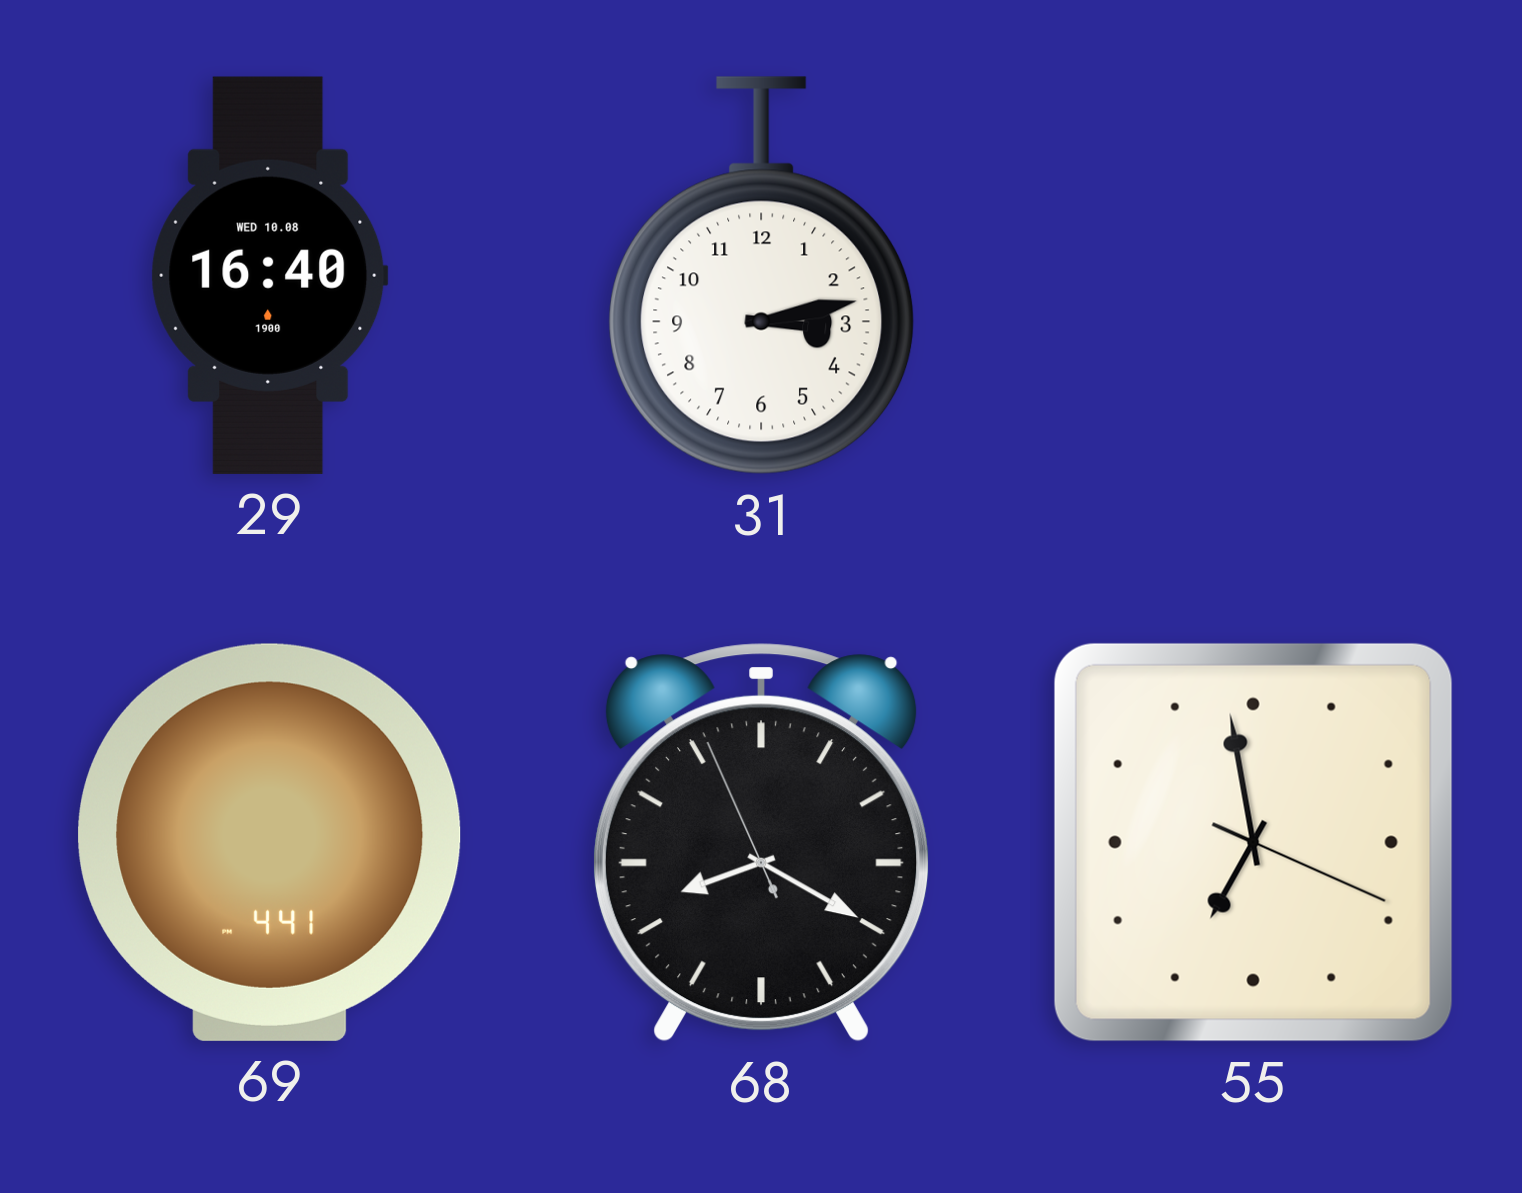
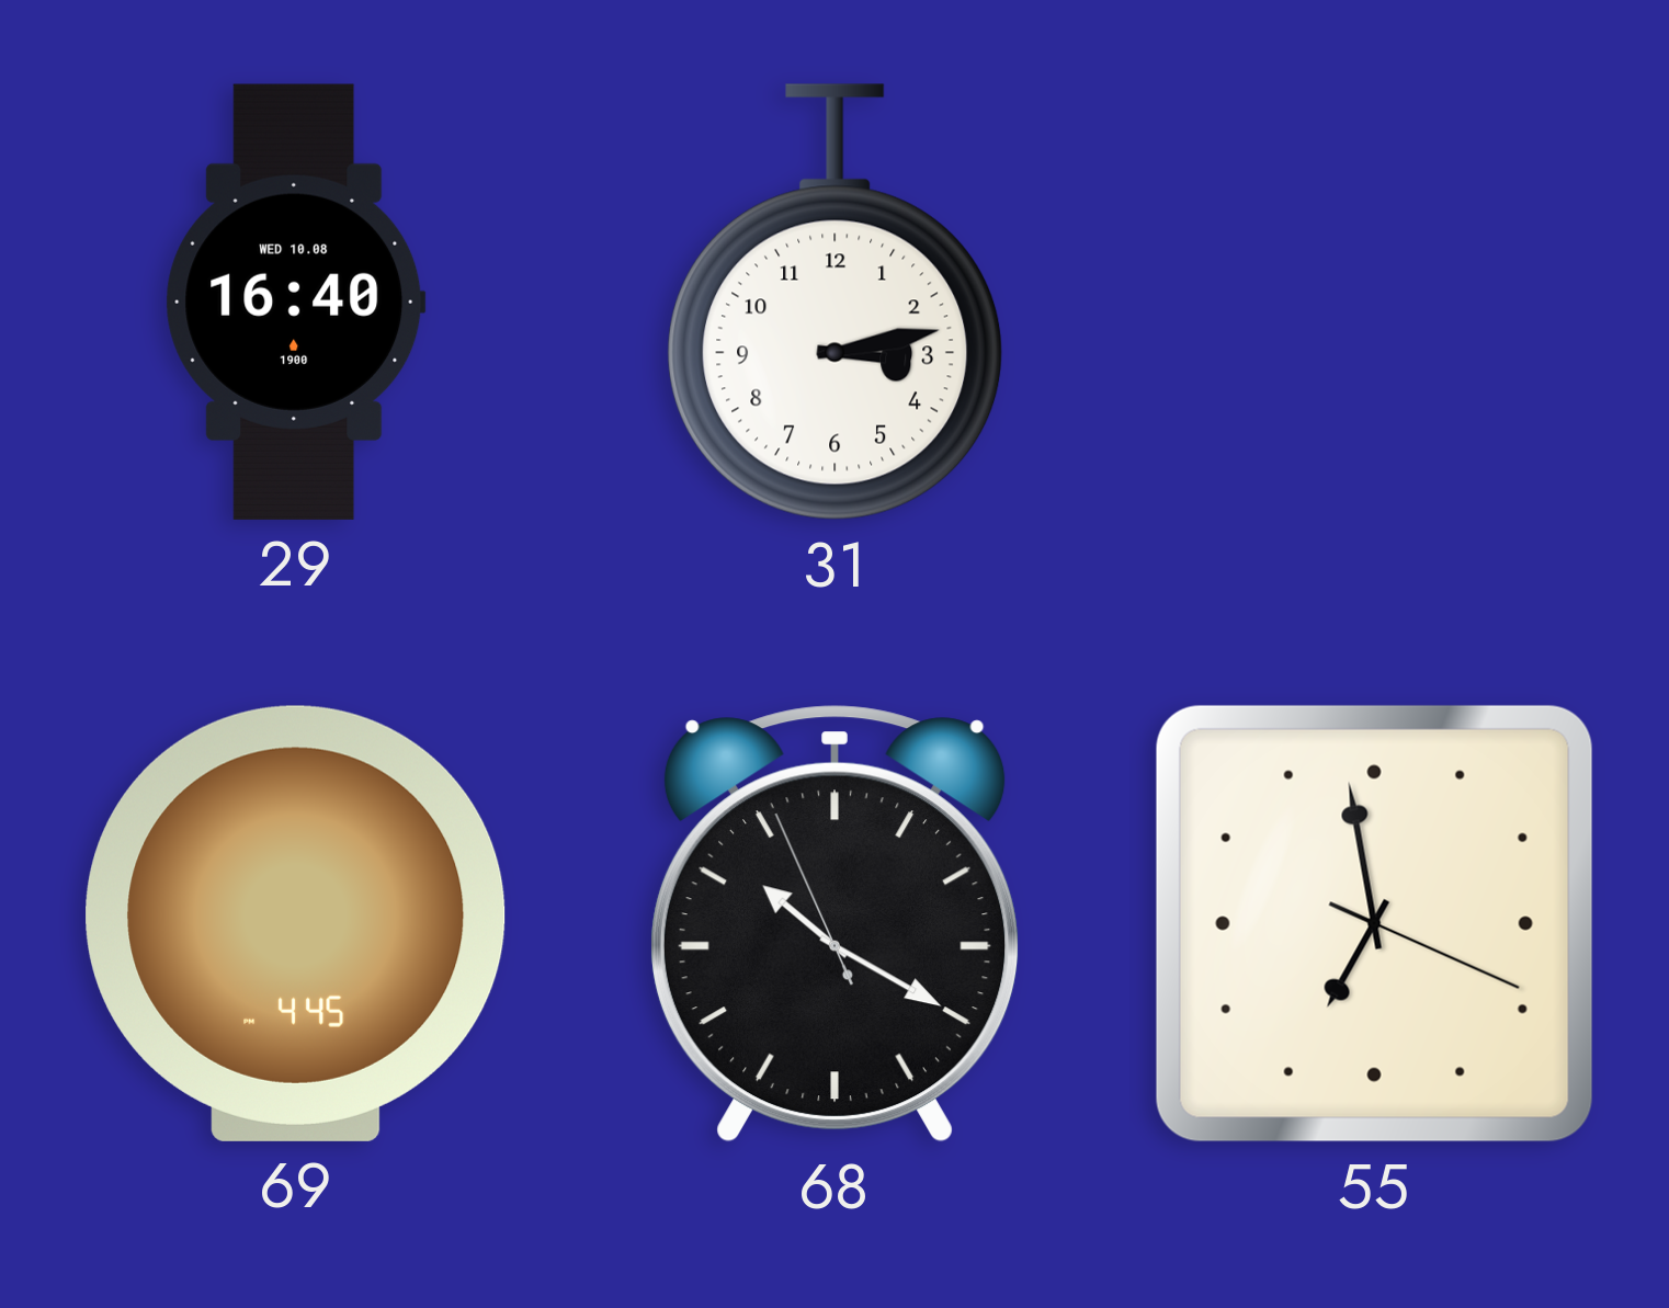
69: 4:41 -> 4:45 (296, 923)
68: 8:19 -> 10:19 (834, 924)
